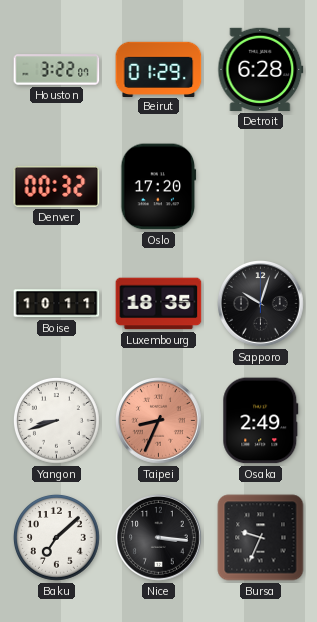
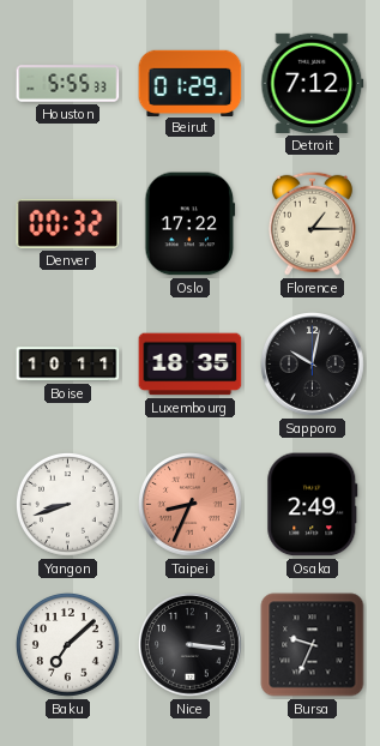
Houston: 3:22 -> 5:55 (68, 84)
Detroit: 6:28 -> 7:12 (313, 83)
Oslo: 17:20 -> 17:22 (191, 224)
Florence: none -> 1:15 (312, 223)
Sapporo: 10:03 -> 10:02 (313, 365)
